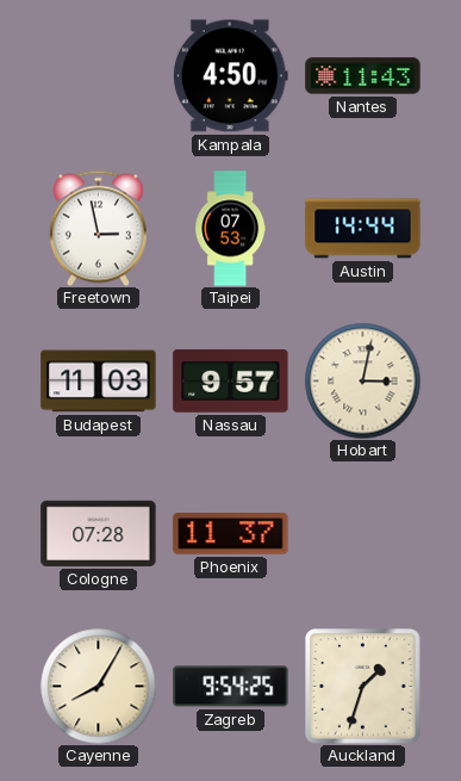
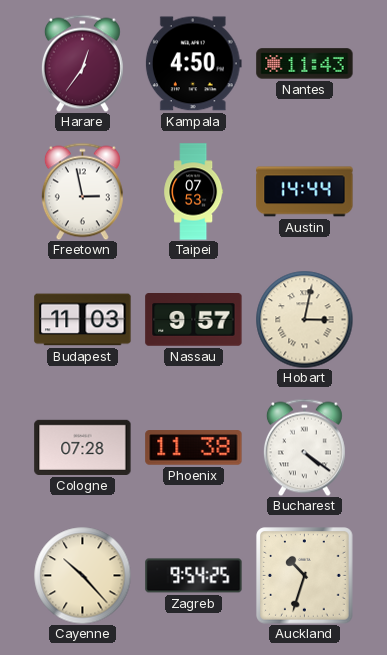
Harare: none -> 12:36 (82, 63)
Phoenix: 11:37 -> 11:38 (194, 448)
Bucharest: none -> 4:21 (304, 447)
Cayenne: 8:05 -> 10:23 (82, 575)
Auckland: 1:33 -> 10:33 (305, 576)
